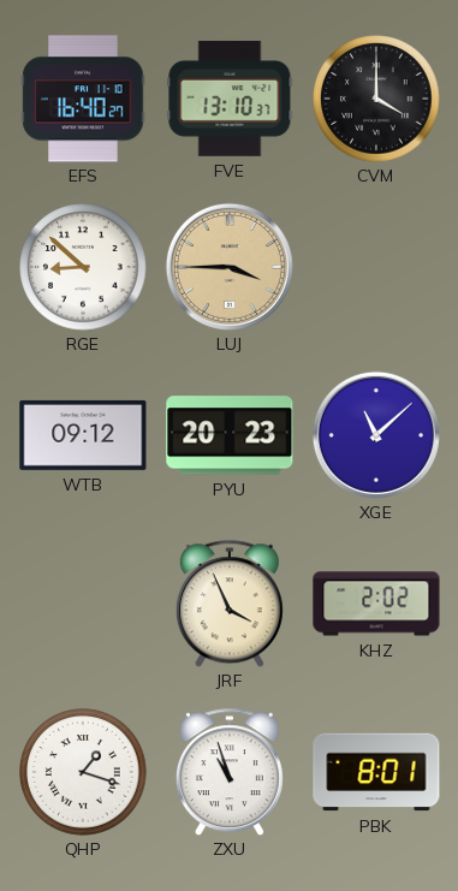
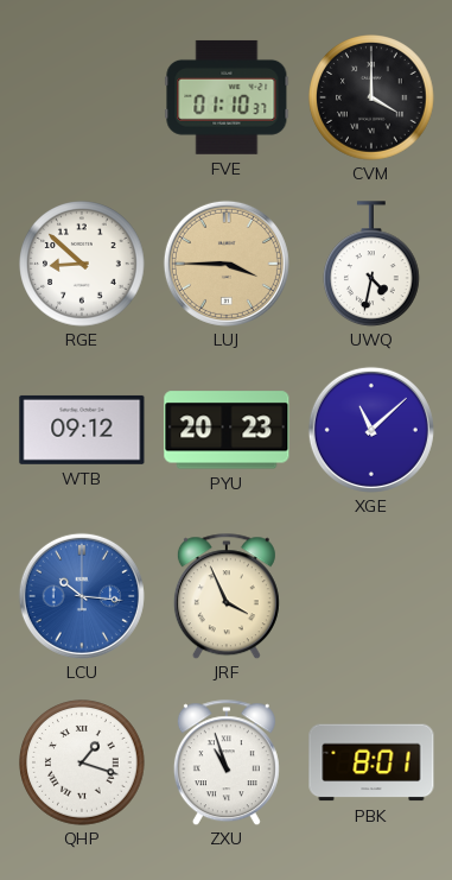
EFS: 16:40 -> none (83, 99)
FVE: 13:10 -> 01:10 (227, 97)
UWQ: none -> 4:32 (373, 264)
LCU: none -> 10:16 (82, 596)
KHZ: 2:02 -> none (376, 604)
